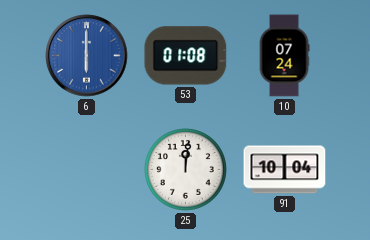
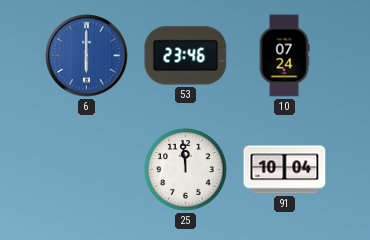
53: 01:08 -> 23:46 (186, 56)
25: 12:01 -> 11:59 (186, 170)
